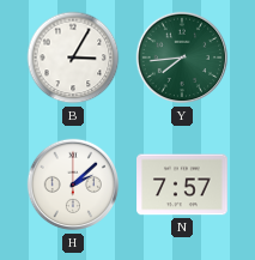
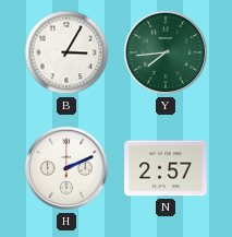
H: 2:08 -> 2:11 (66, 168)
N: 7:57 -> 2:57 (166, 168)
